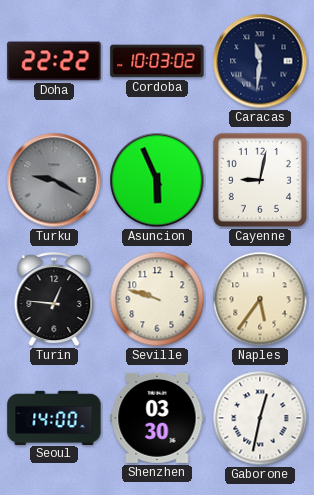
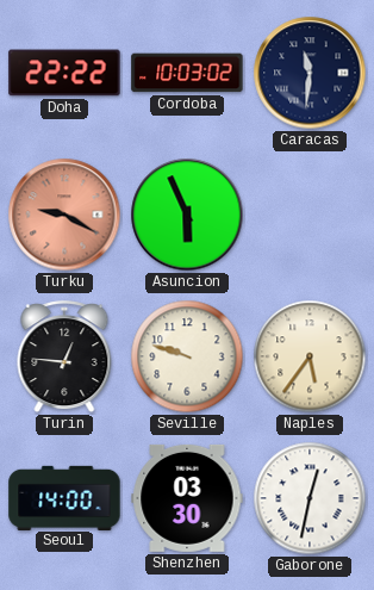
Turku dial: grey -> salmon (64, 215)
Cayenne: 9:02 -> none (260, 180)
